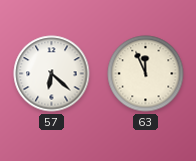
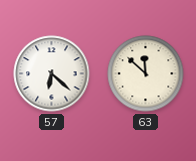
63: 11:56 -> 11:52 (146, 74)
